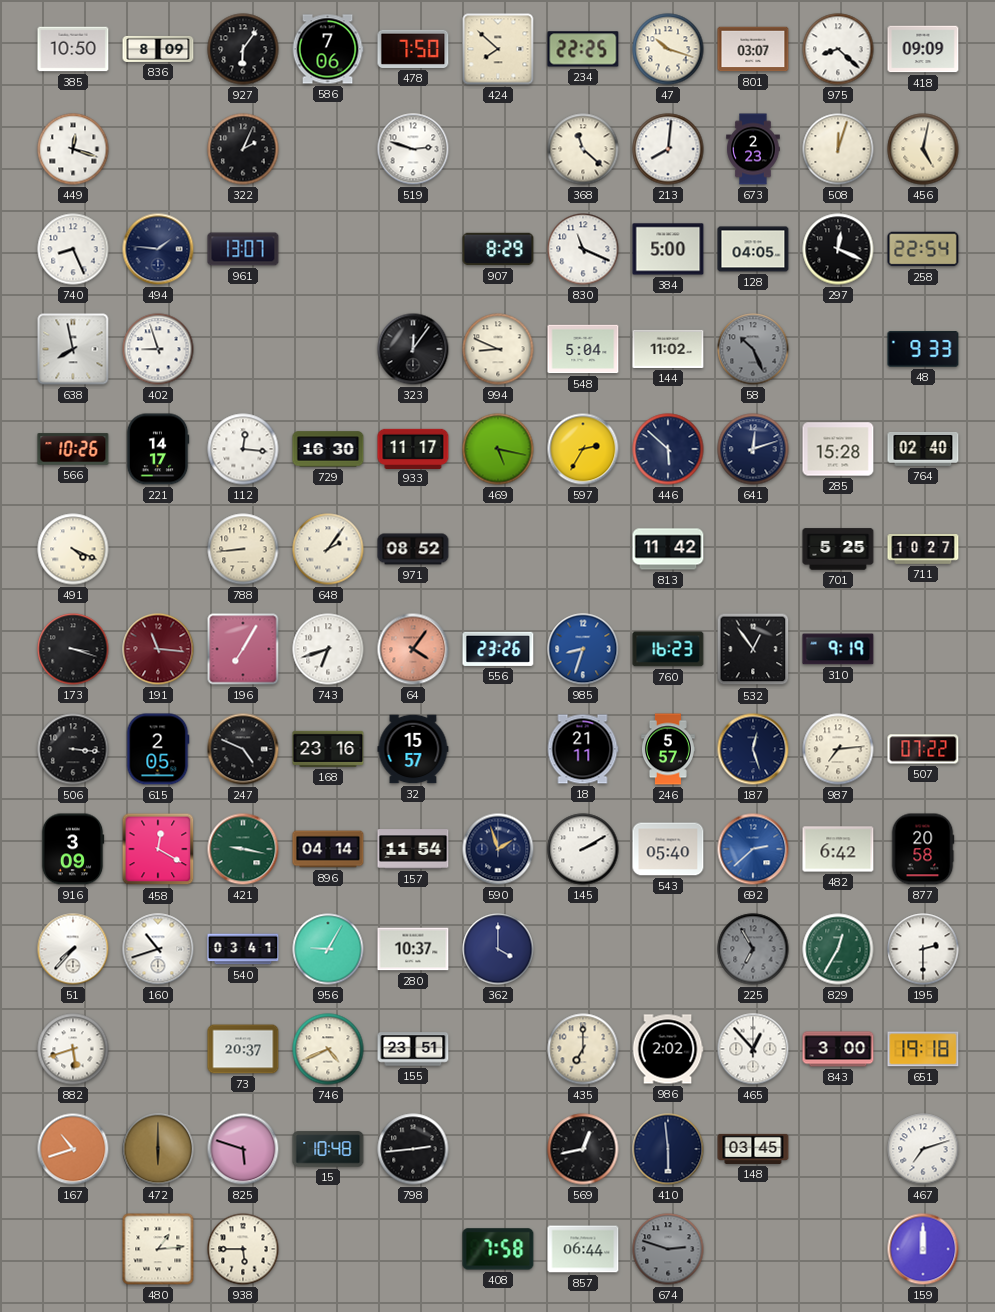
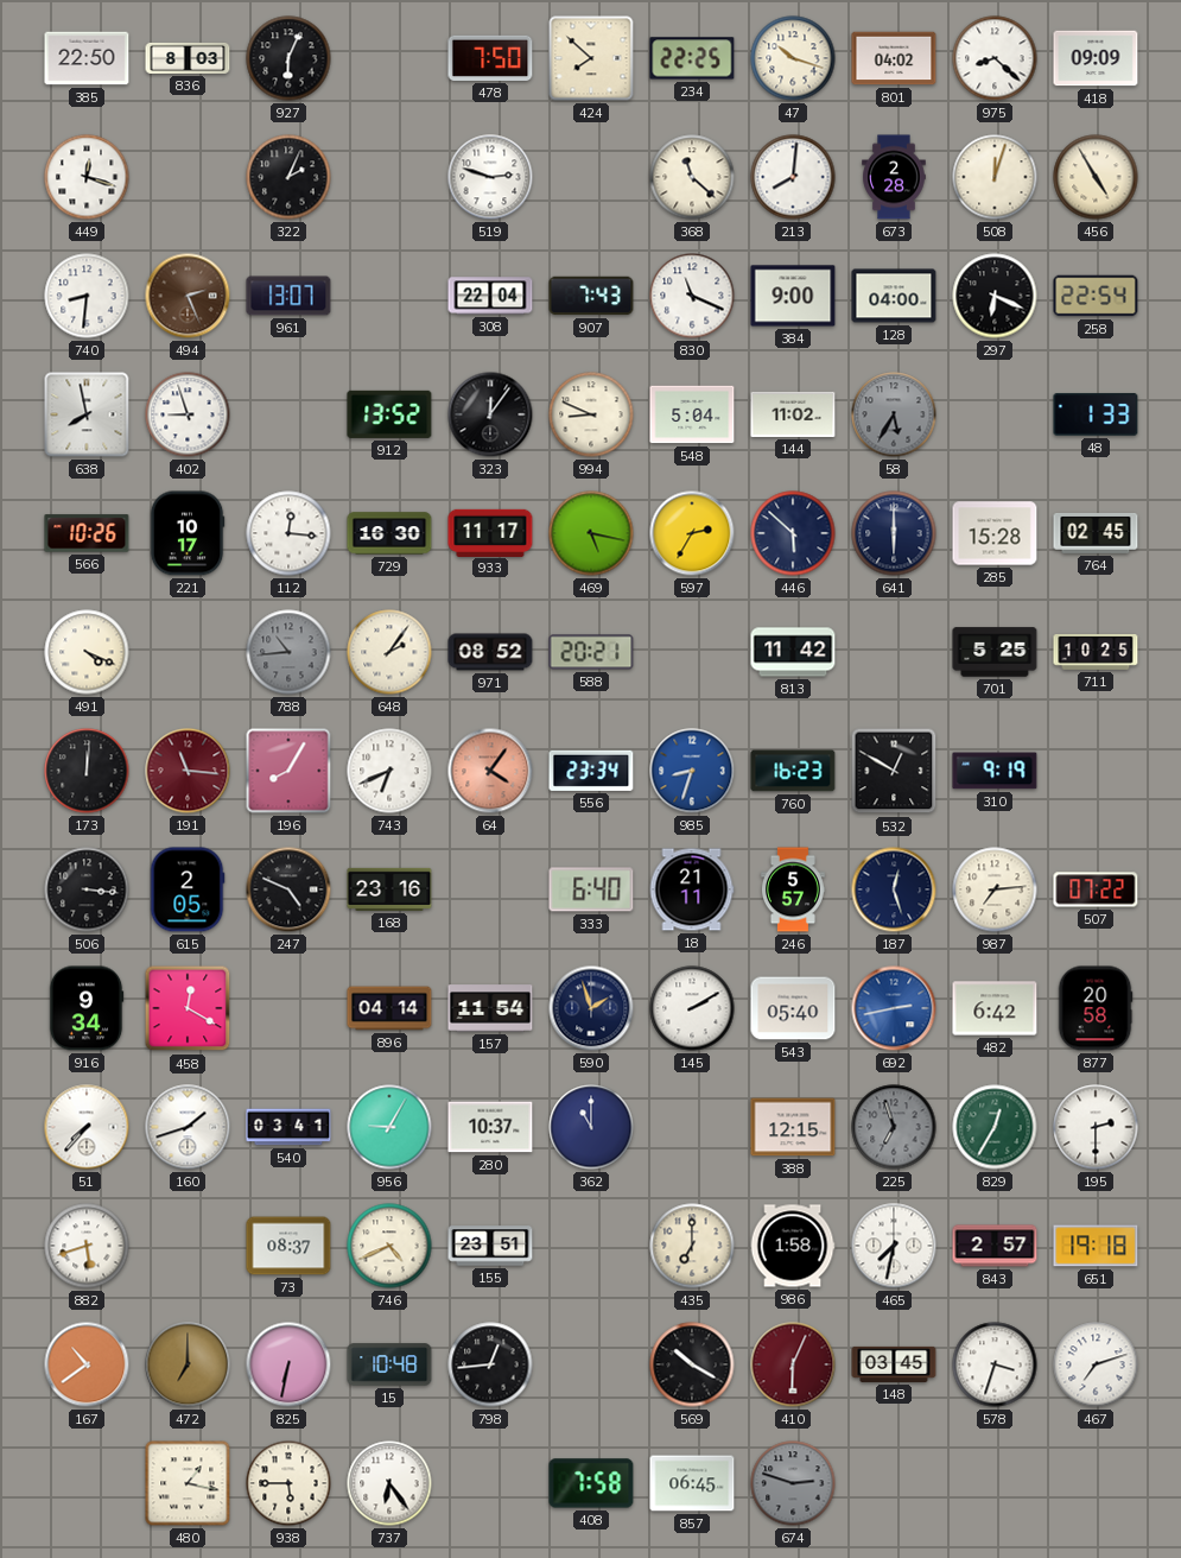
385: 10:50 -> 22:50 (87, 58)
836: 8:09 -> 8:03 (188, 58)
927: 6:06 -> 6:04 (288, 58)
586: 7:06 -> none (328, 49)
801: 03:07 -> 04:02 (894, 58)
673: 2:23 -> 2:28 (894, 177)
456: 5:02 -> 4:55 (1096, 177)
740: 8:26 -> 8:31 (87, 296)
494: 1:46 -> 2:26 (188, 296)
494 dial: navy -> brown (188, 296)
308: none -> 22:04 (490, 296)
907: 8:29 -> 7:43 (591, 296)
384: 5:00 -> 9:00 (793, 296)
128: 04:05 -> 04:00 (894, 296)
297: 12:19 -> 6:19 (995, 296)
912: none -> 13:52 (389, 414)
58: 10:26 -> 5:35 (894, 414)
48: 9:33 -> 1:33 (1096, 414)
221: 14:17 -> 10:17 (188, 533)
641: 12:12 -> 6:00 (894, 533)
764: 02:40 -> 02:45 (1096, 533)
788: 8:44 -> 10:44 (288, 652)
788 dial: cream -> grey (288, 652)
588: none -> 20:21 (591, 652)
711: 10:27 -> 10:25 (1096, 653)
173: 3:18 -> 12:01 (87, 771)
196: 7:05 -> 8:05 (288, 771)
743: 6:42 -> 6:41 (389, 771)
556: 23:26 -> 23:34 (591, 771)
532: 12:54 -> 12:50 (894, 771)
32: 15:57 -> none (413, 749)
333: none -> 6:40 (591, 889)
916: 3:09 -> 9:34 (87, 1008)
421: 9:17 -> none (243, 849)
692: 2:38 -> 2:43 (894, 1008)
160: 10:42 -> 1:42 (188, 1127)
362: 4:00 -> 11:00 (591, 1127)
388: none -> 12:15 (793, 1127)
225: 6:55 -> 6:57 (894, 1127)
73: 20:37 -> 08:37 (288, 1246)
986: 2:02 -> 1:58 (793, 1246)
465: 12:53 -> 7:32 (894, 1246)
843: 3:00 -> 2:57 (995, 1246)
167: 10:42 -> 10:39 (87, 1364)
472: 6:00 -> 7:00 (188, 1364)
825: 5:48 -> 6:32 (288, 1364)
798: 2:44 -> 12:44 (490, 1364)
569: 12:43 -> 10:20 (692, 1364)
410: 5:59 -> 6:04 (793, 1364)
410 dial: navy -> burgundy (793, 1364)
578: none -> 3:33 (995, 1364)
480: 1:14 -> 1:17 (188, 1483)
737: none -> 6:24 (389, 1483)
857: 06:44 -> 06:45 (692, 1483)
159: 12:00 -> none (923, 1249)
